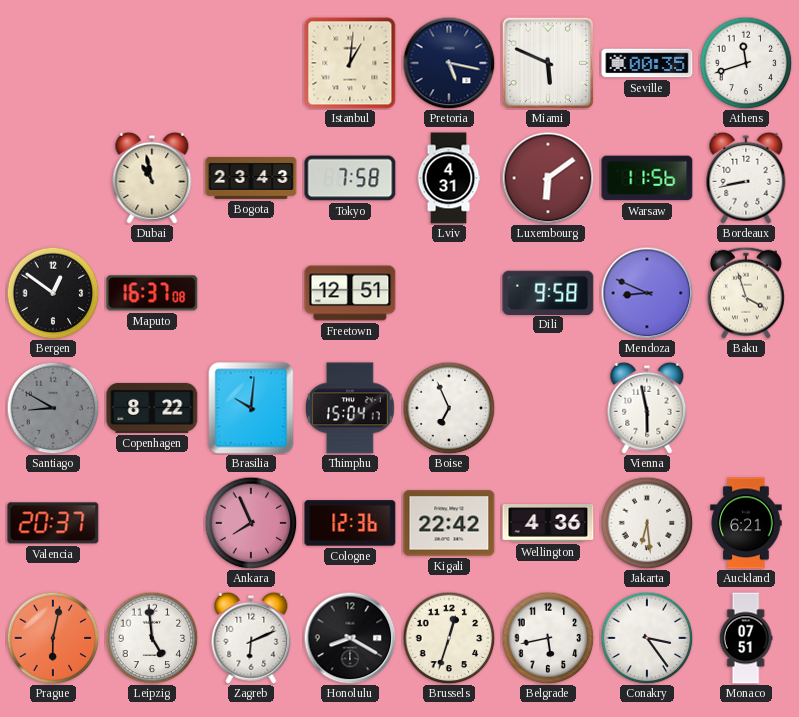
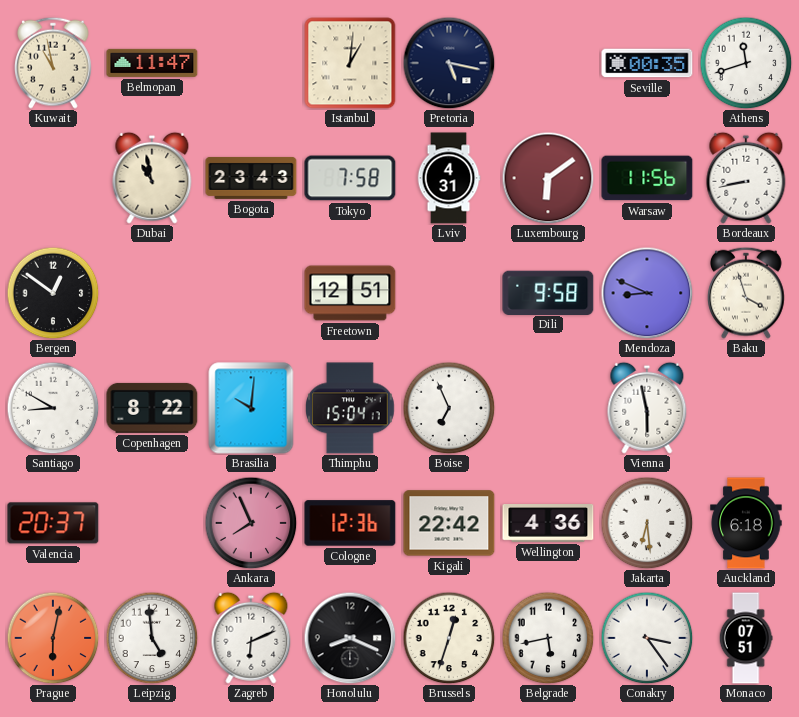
Kuwait: none -> 10:58 (54, 63)
Belmopan: none -> 11:47 (152, 63)
Miami: 5:49 -> none (547, 62)
Maputo: 16:37 -> none (152, 293)
Santiago dial: grey -> white (53, 408)
Auckland: 6:21 -> 6:18 (746, 523)
Honolulu: 8:20 -> 8:19 (350, 638)
